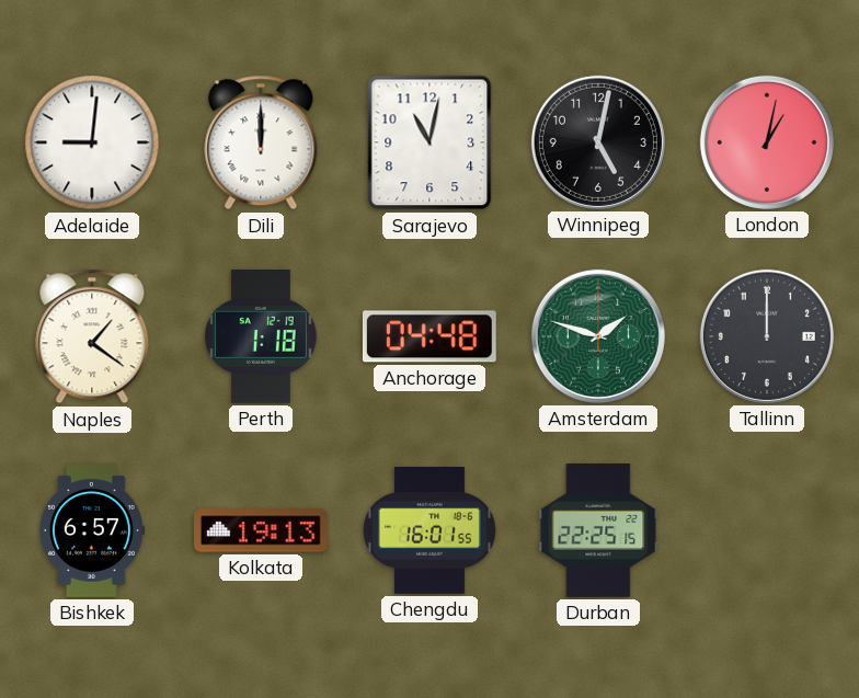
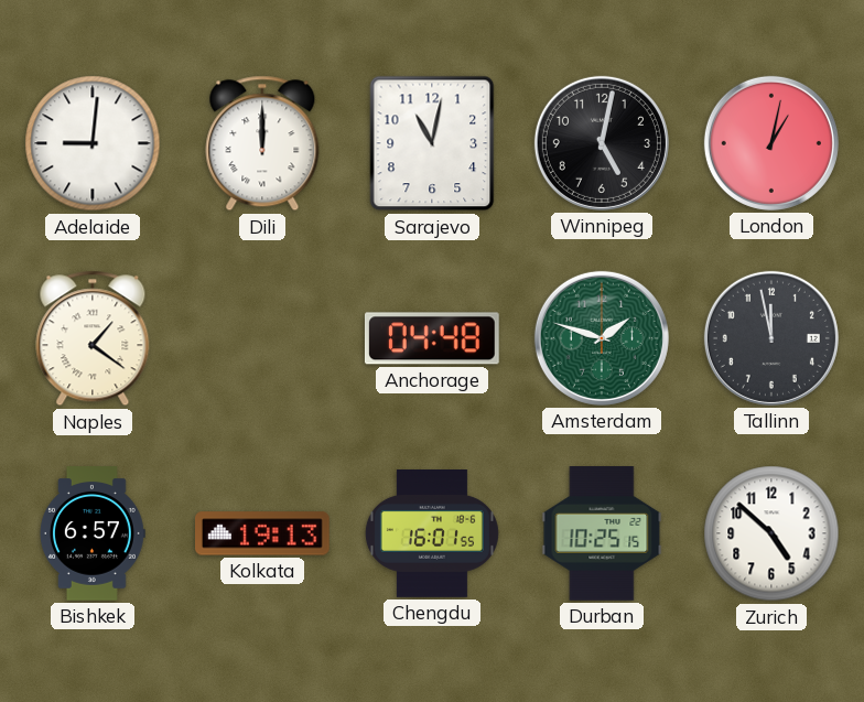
Perth: 1:18 -> none (261, 337)
Tallinn: 12:00 -> 11:58 (771, 338)
Durban: 22:25 -> 10:25 (602, 534)
Zurich: none -> 4:52 (771, 533)
